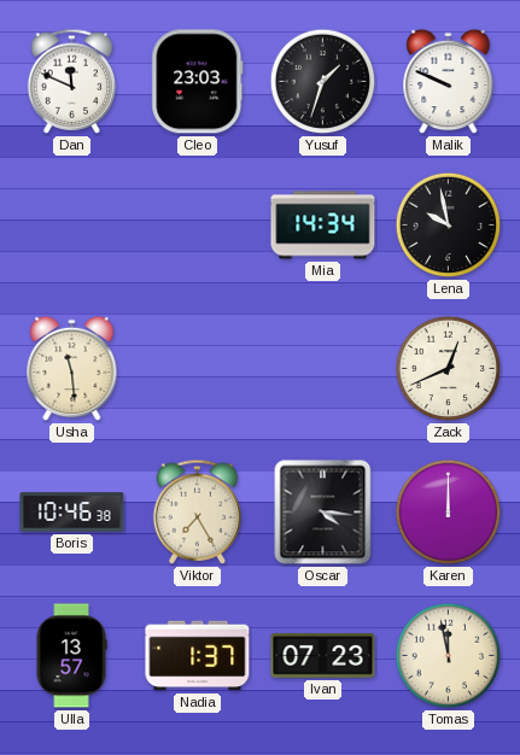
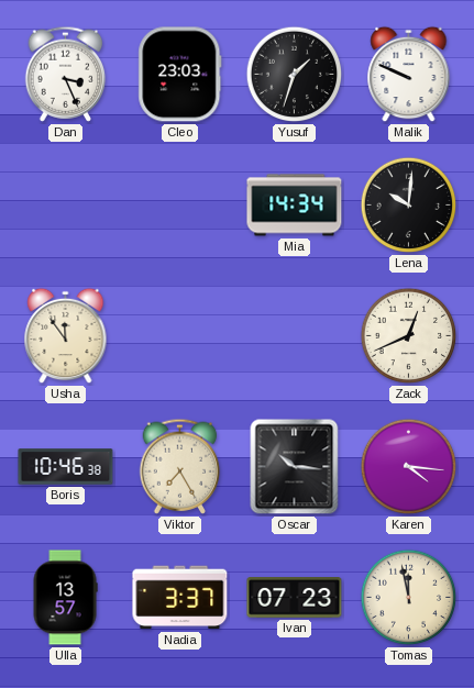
Dan: 11:49 -> 3:26 (66, 74)
Lena: 9:58 -> 10:01 (409, 206)
Usha: 11:29 -> 11:54 (66, 336)
Oscar: 4:16 -> 10:16 (295, 467)
Karen: 12:00 -> 4:16 (409, 467)
Nadia: 1:37 -> 3:37 (180, 598)
